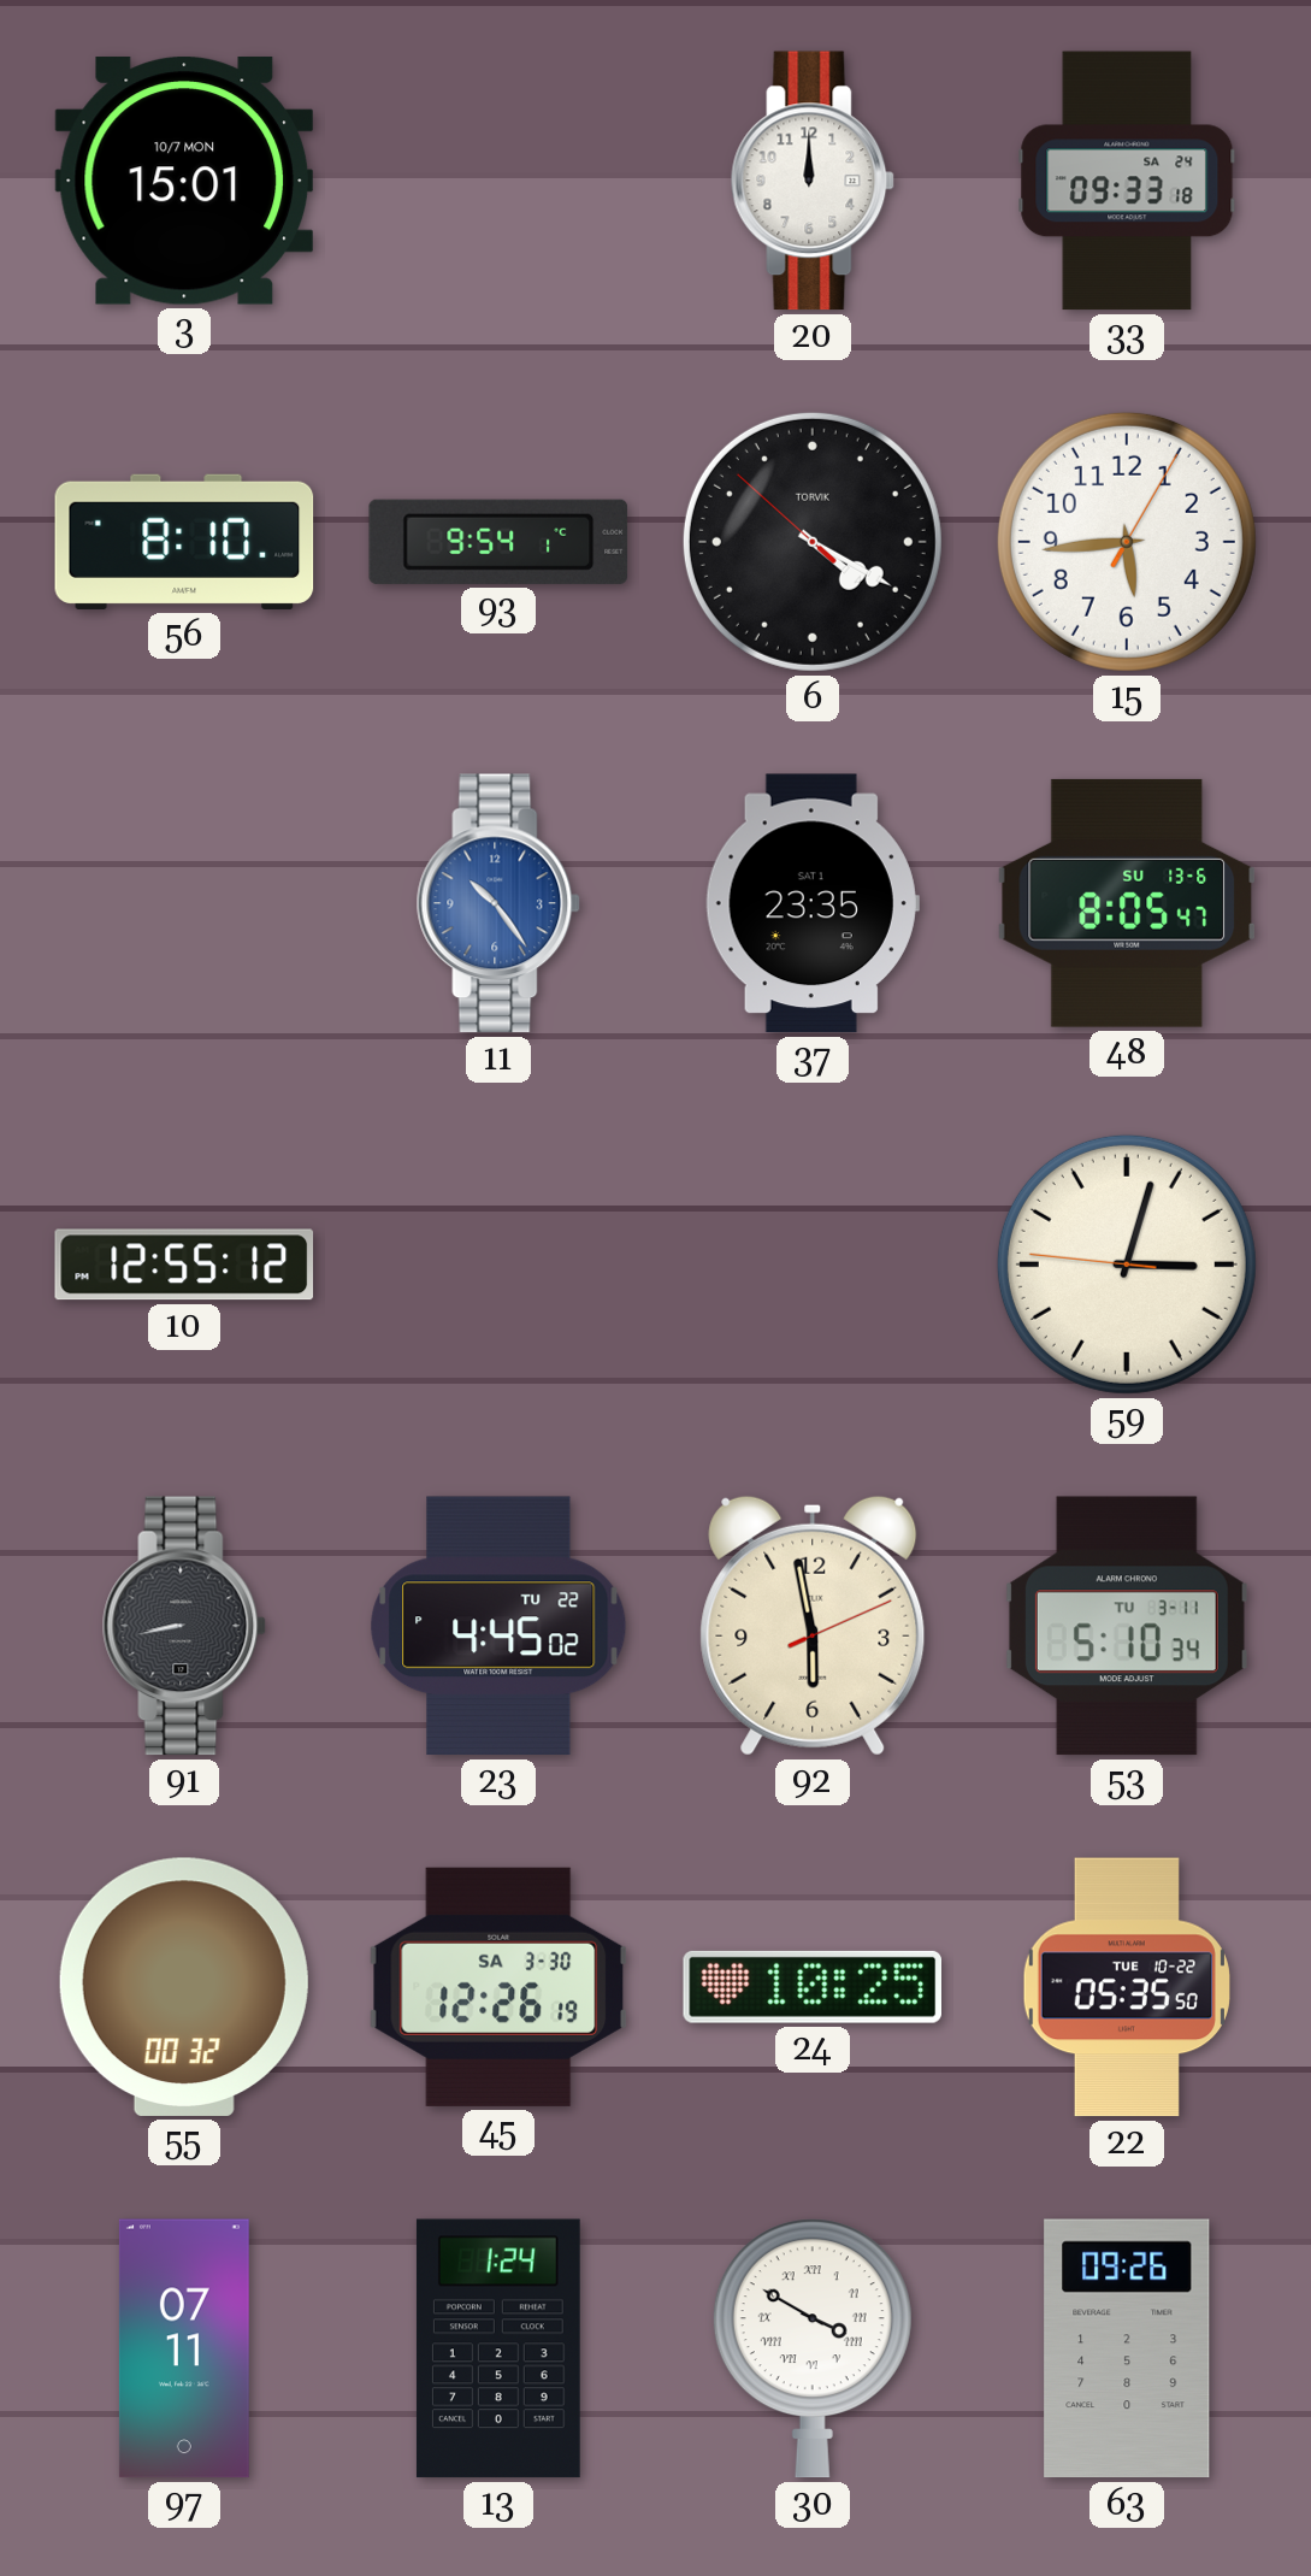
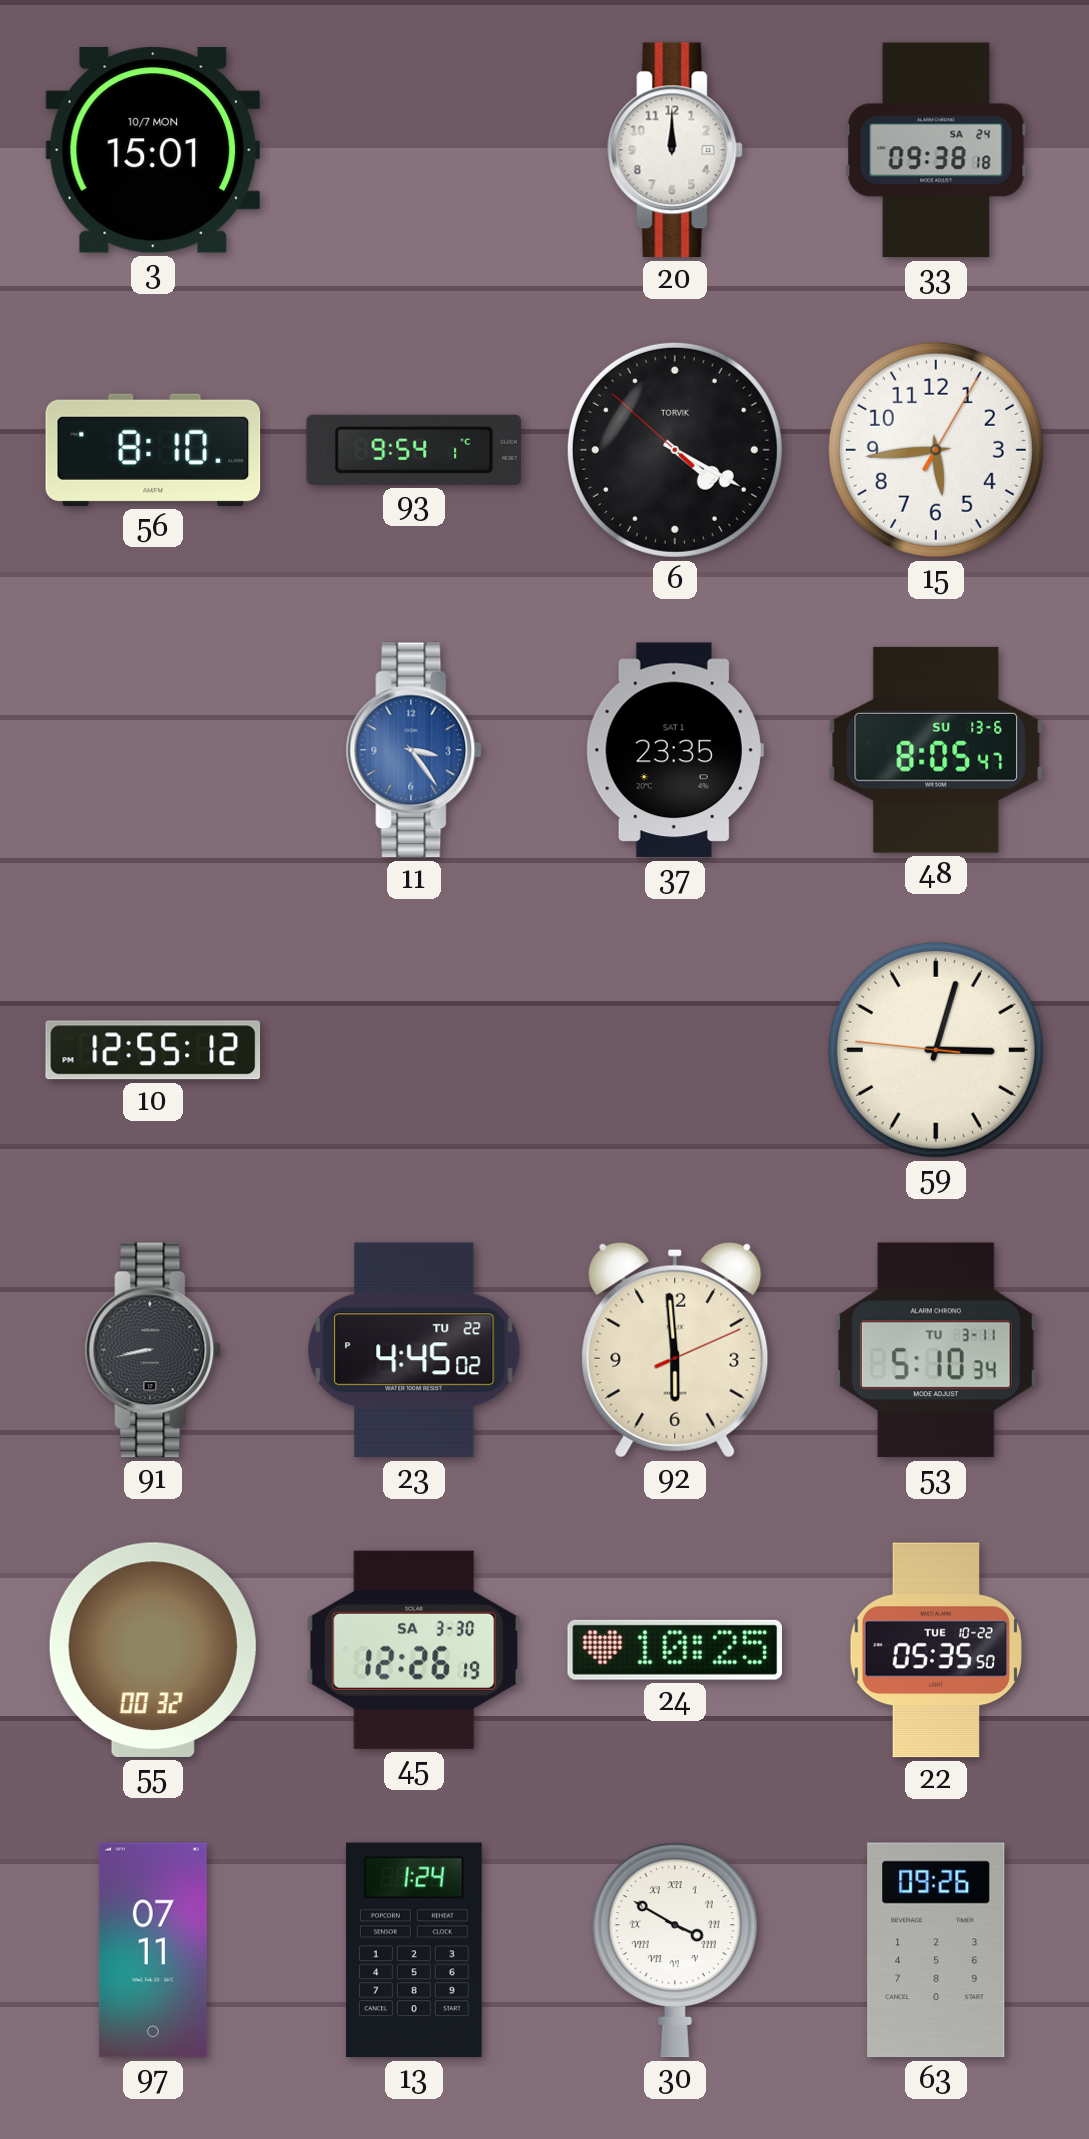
33: 09:33 -> 09:38 (936, 150)
11: 10:24 -> 3:24 (414, 750)
92: 5:58 -> 5:59 (675, 1350)
